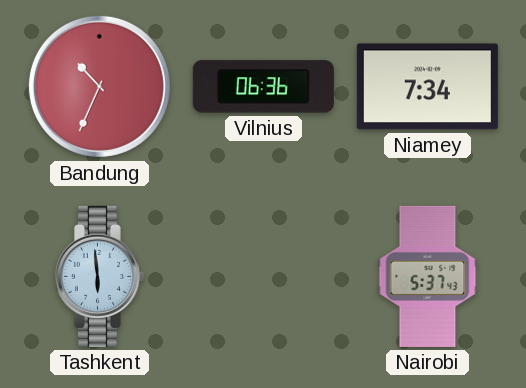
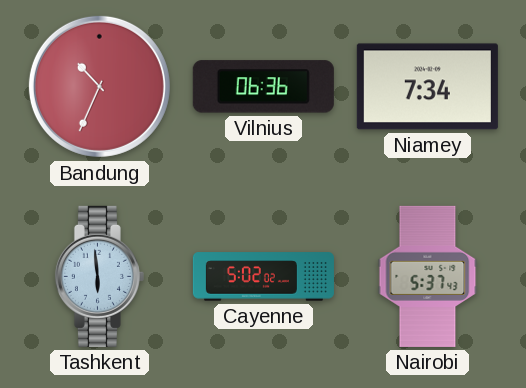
Cayenne: none -> 5:02 (263, 277)
